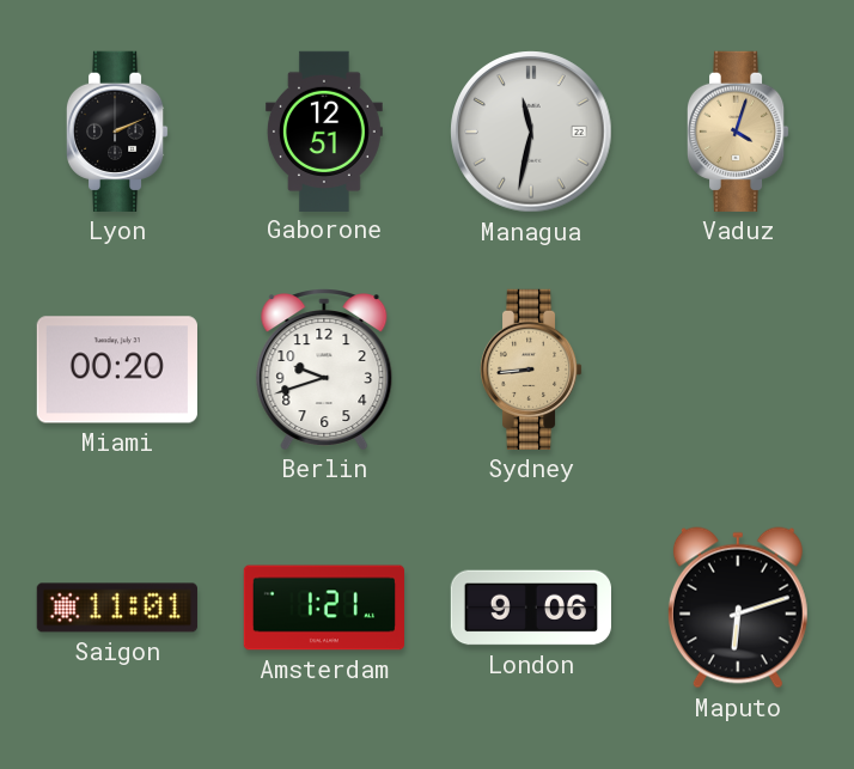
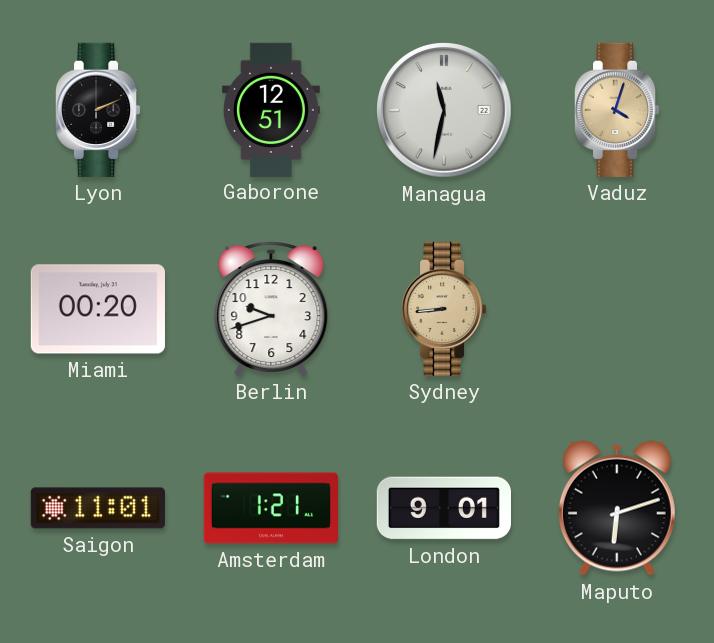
London: 9:06 -> 9:01 (443, 508)
